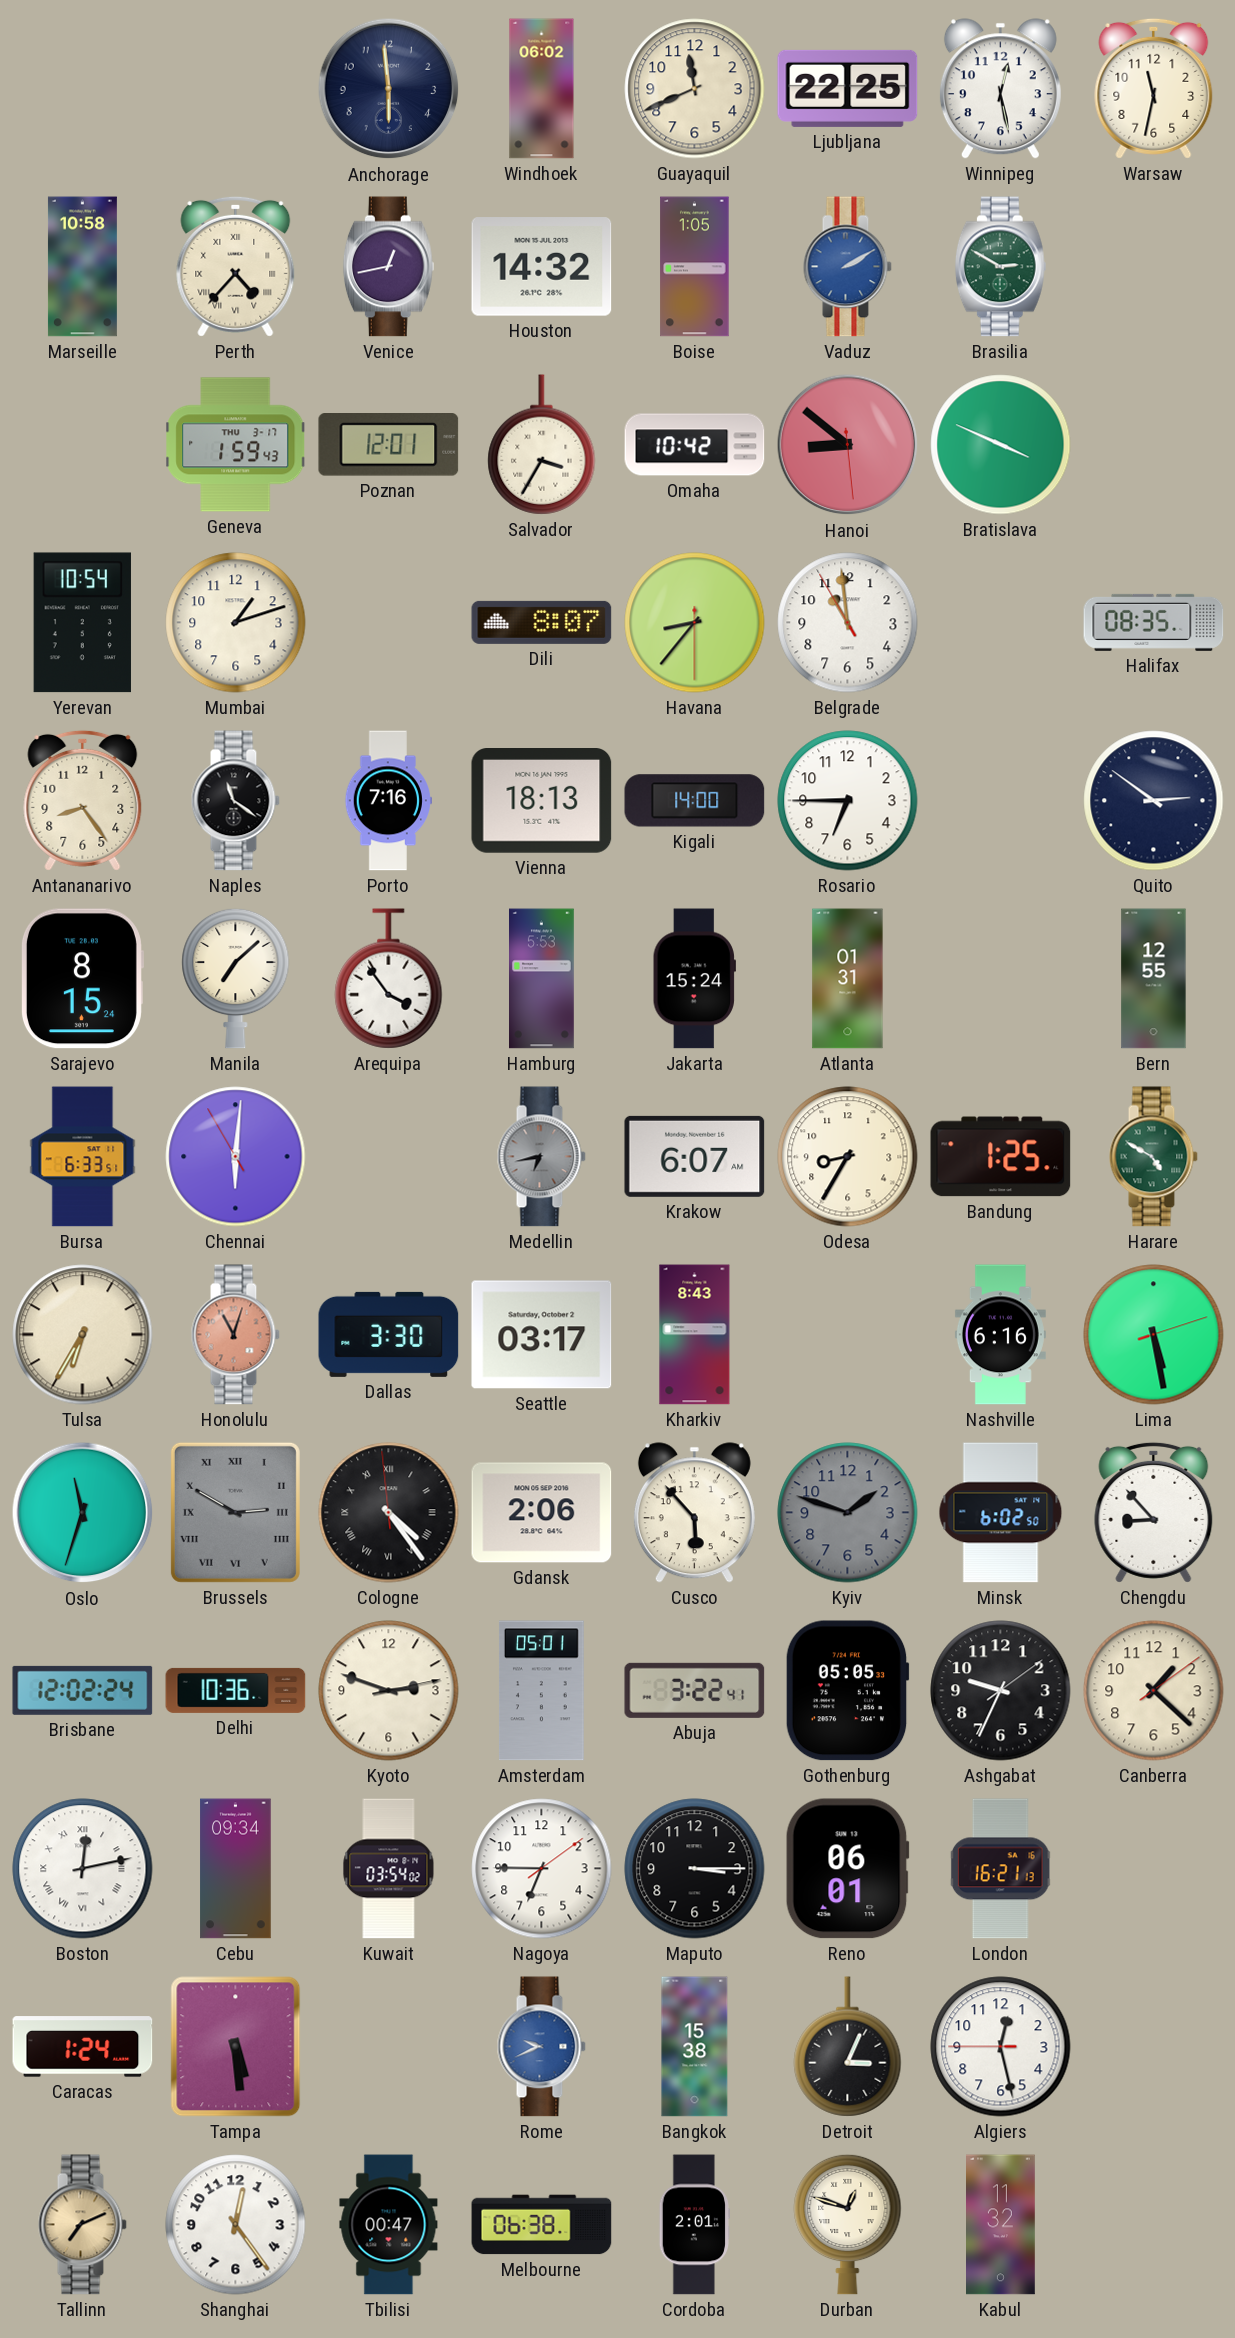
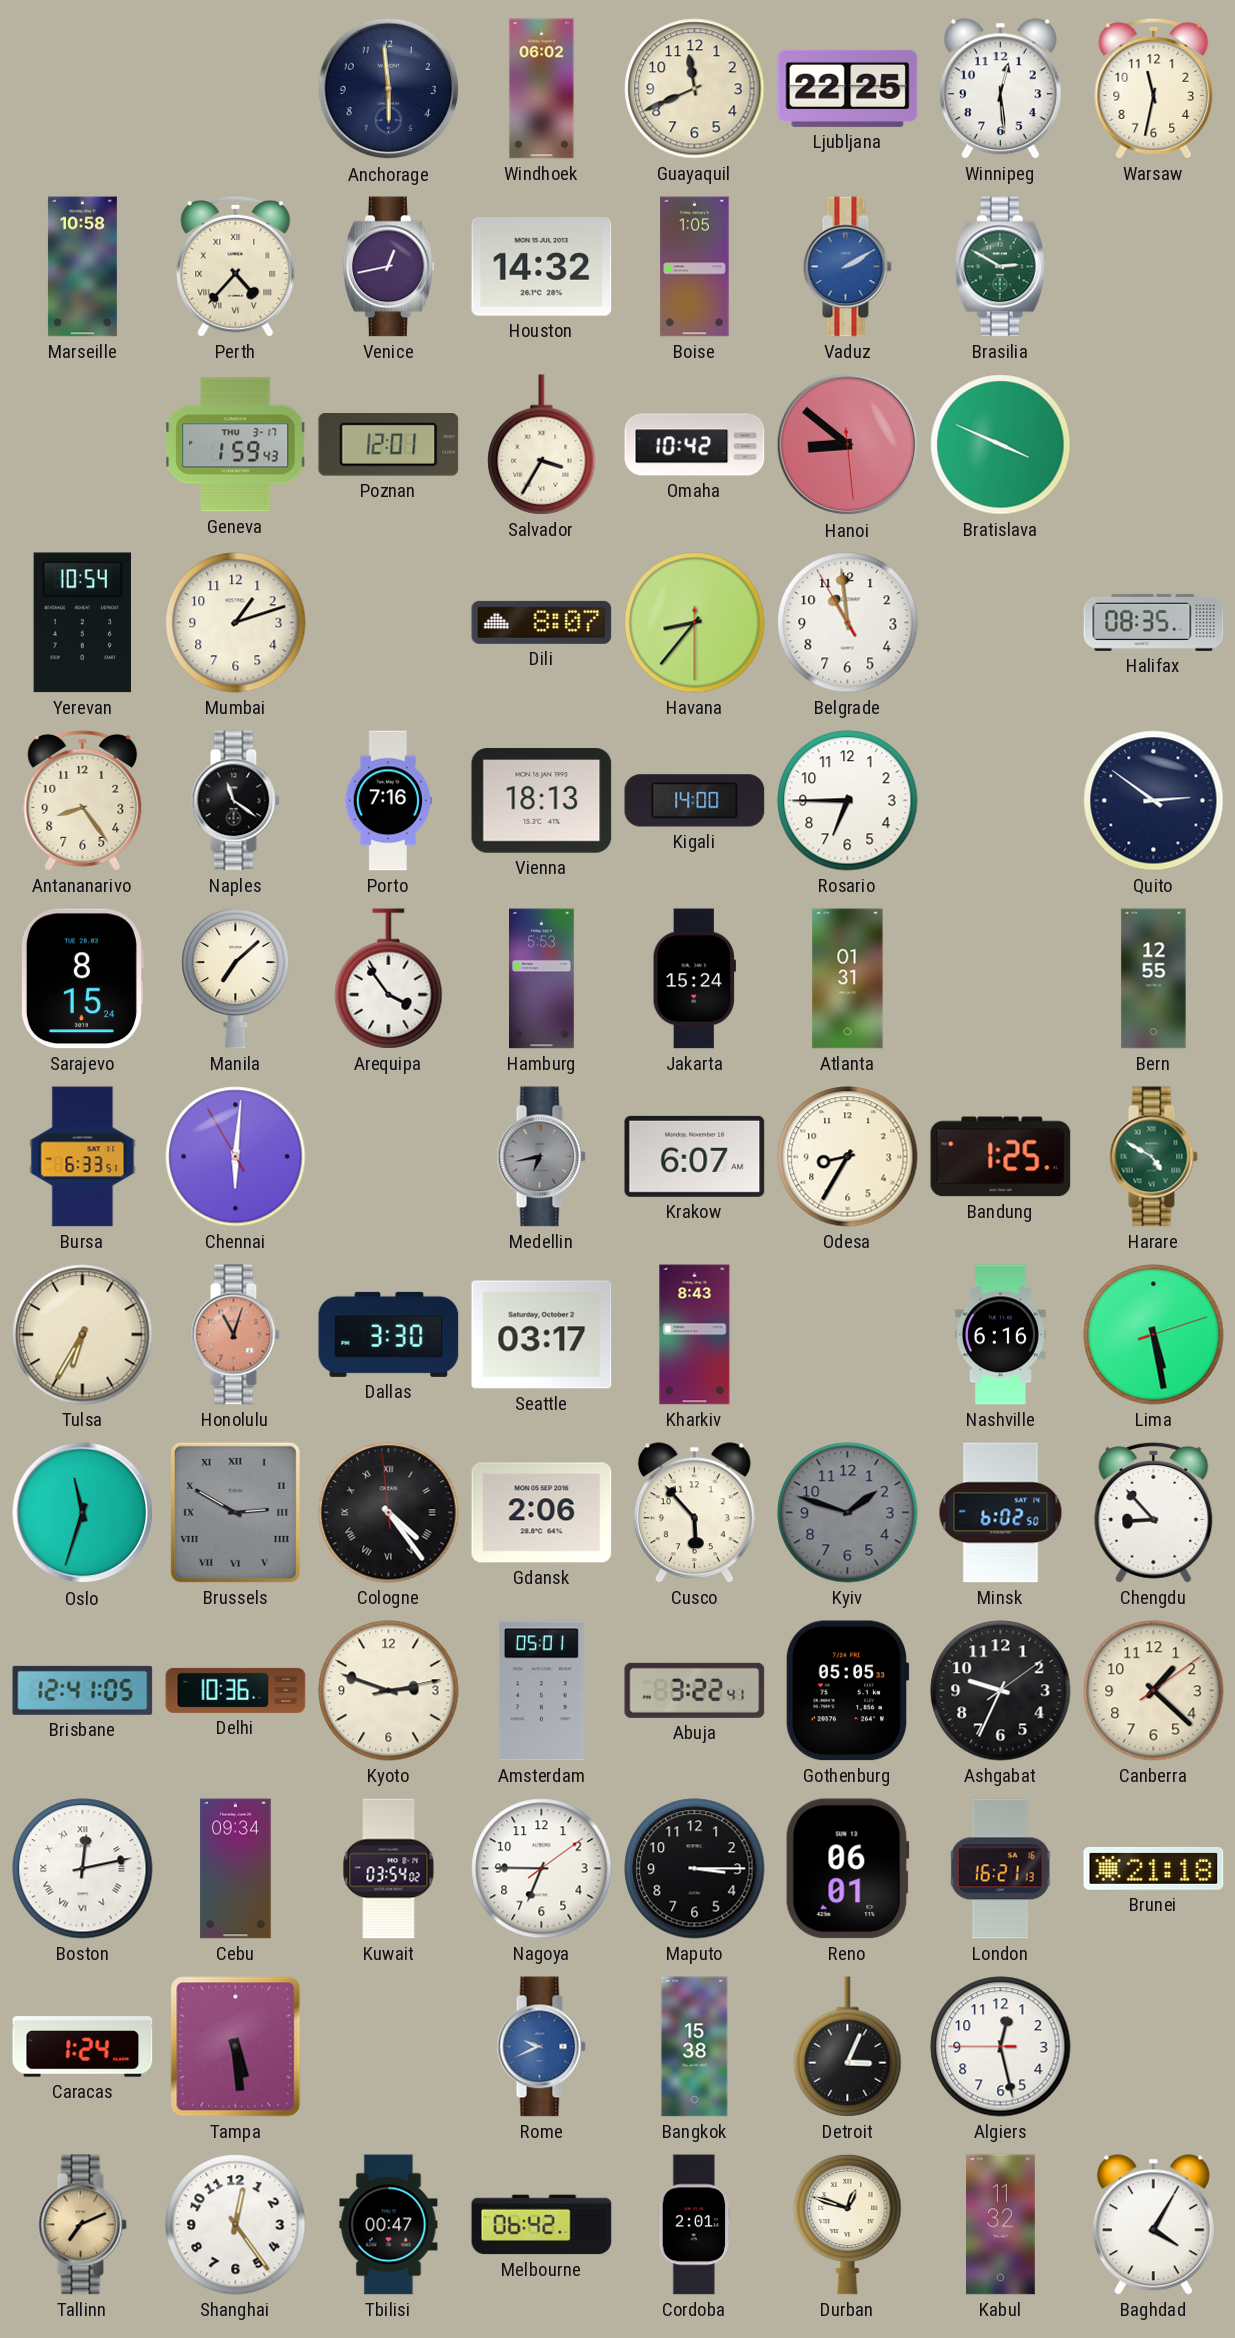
Winnipeg: 12:28 -> 12:29 (1000, 89)
Brisbane: 12:02 -> 12:41 (83, 1690)
Brunei: none -> 21:18 (1154, 1868)
Melbourne: 06:38 -> 06:42 (542, 2225)
Baghdad: none -> 4:05 (1153, 2225)
